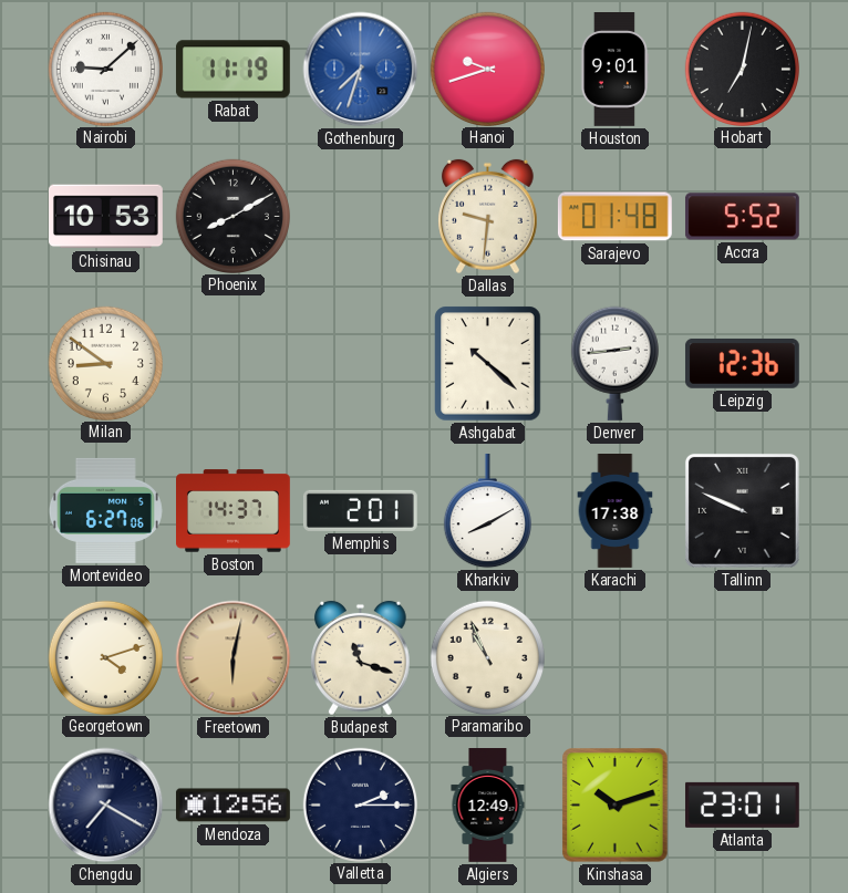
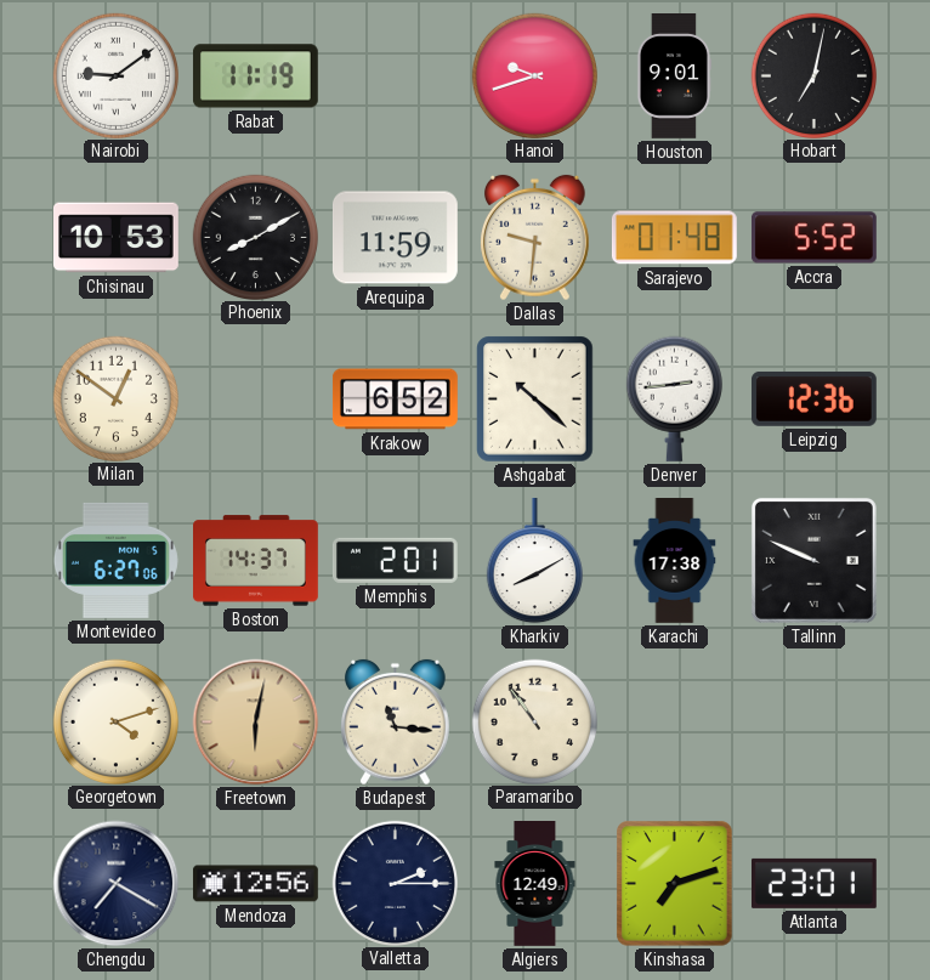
Nairobi: 9:08 -> 9:09 (115, 75)
Gothenburg: 7:33 -> none (361, 70)
Arequipa: none -> 11:59 (395, 238)
Milan: 8:51 -> 12:51 (115, 398)
Krakow: none -> 6:52 (395, 400)
Budapest: 11:18 -> 11:16 (396, 723)
Paramaribo: 10:56 -> 10:54 (534, 721)
Kinshasa: 10:12 -> 7:12 (675, 884)
